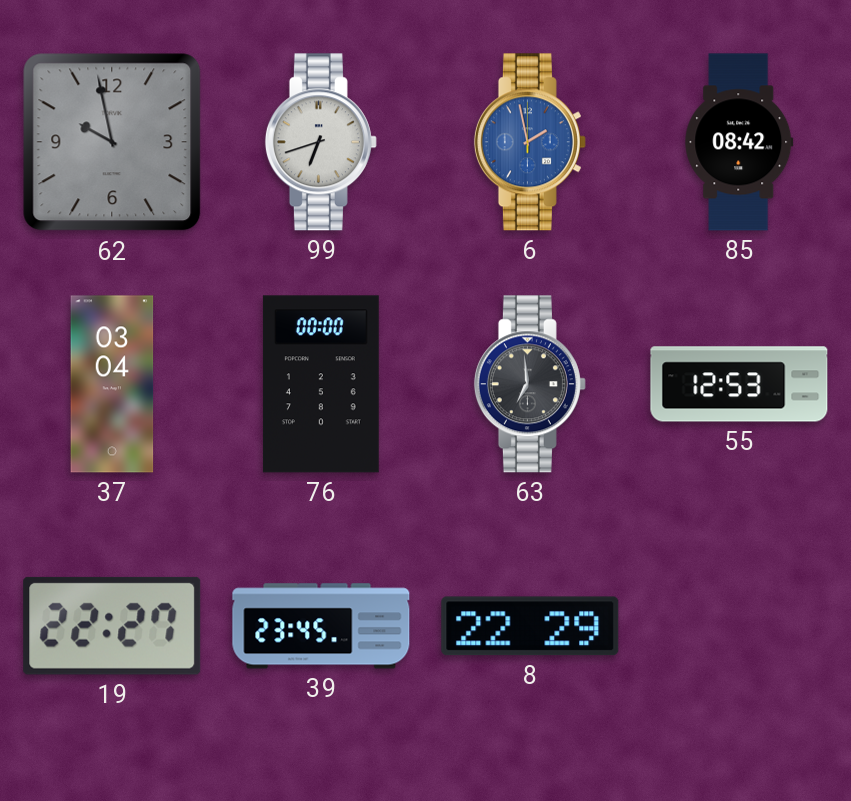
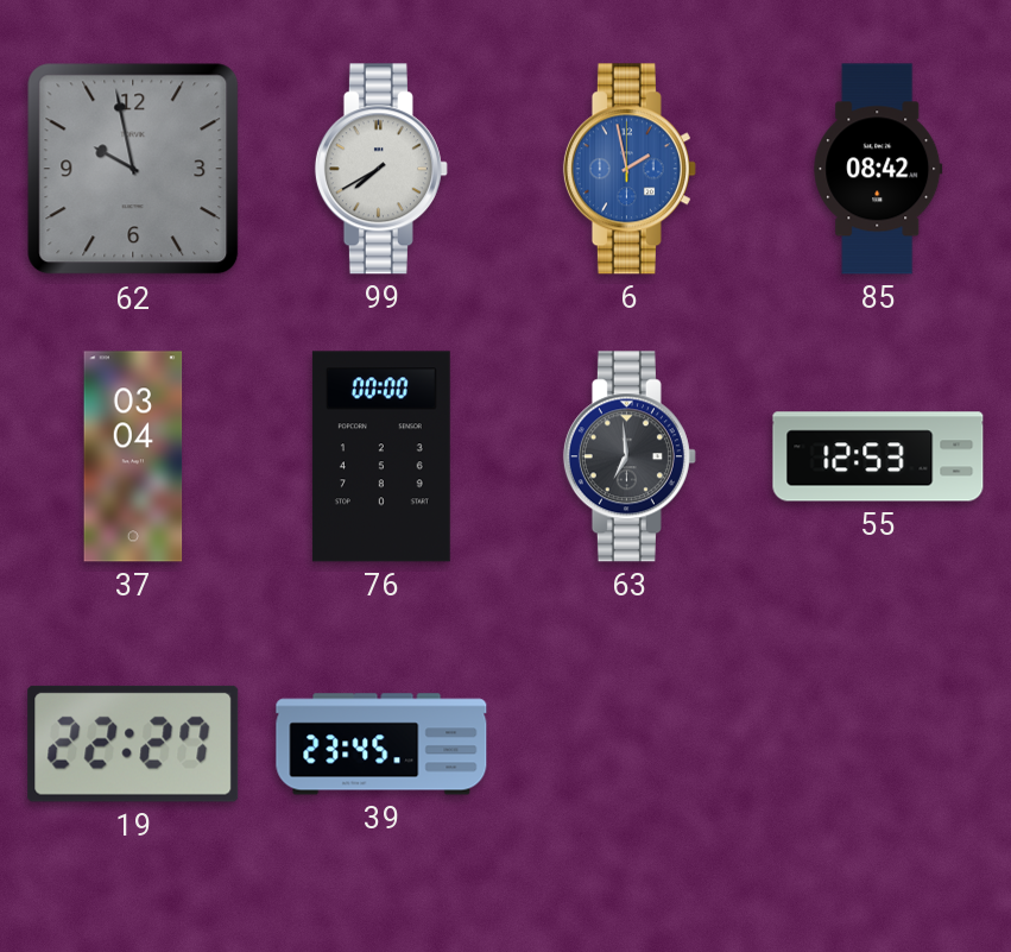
99: 6:42 -> 7:40 (381, 169)
8: 22:29 -> none (530, 626)
